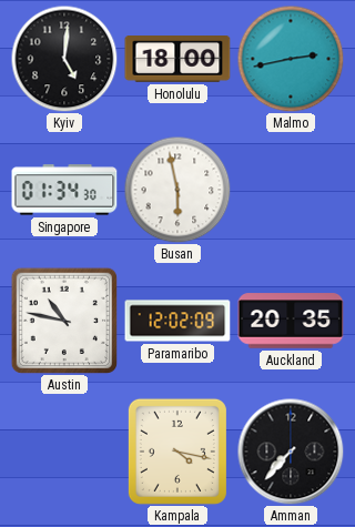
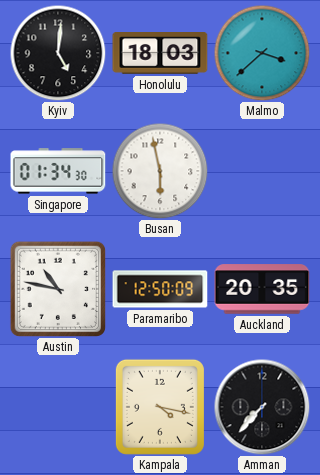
Honolulu: 18:00 -> 18:03 (160, 54)
Malmo: 2:43 -> 3:38 (262, 53)
Paramaribo: 12:02 -> 12:50 (160, 289)
